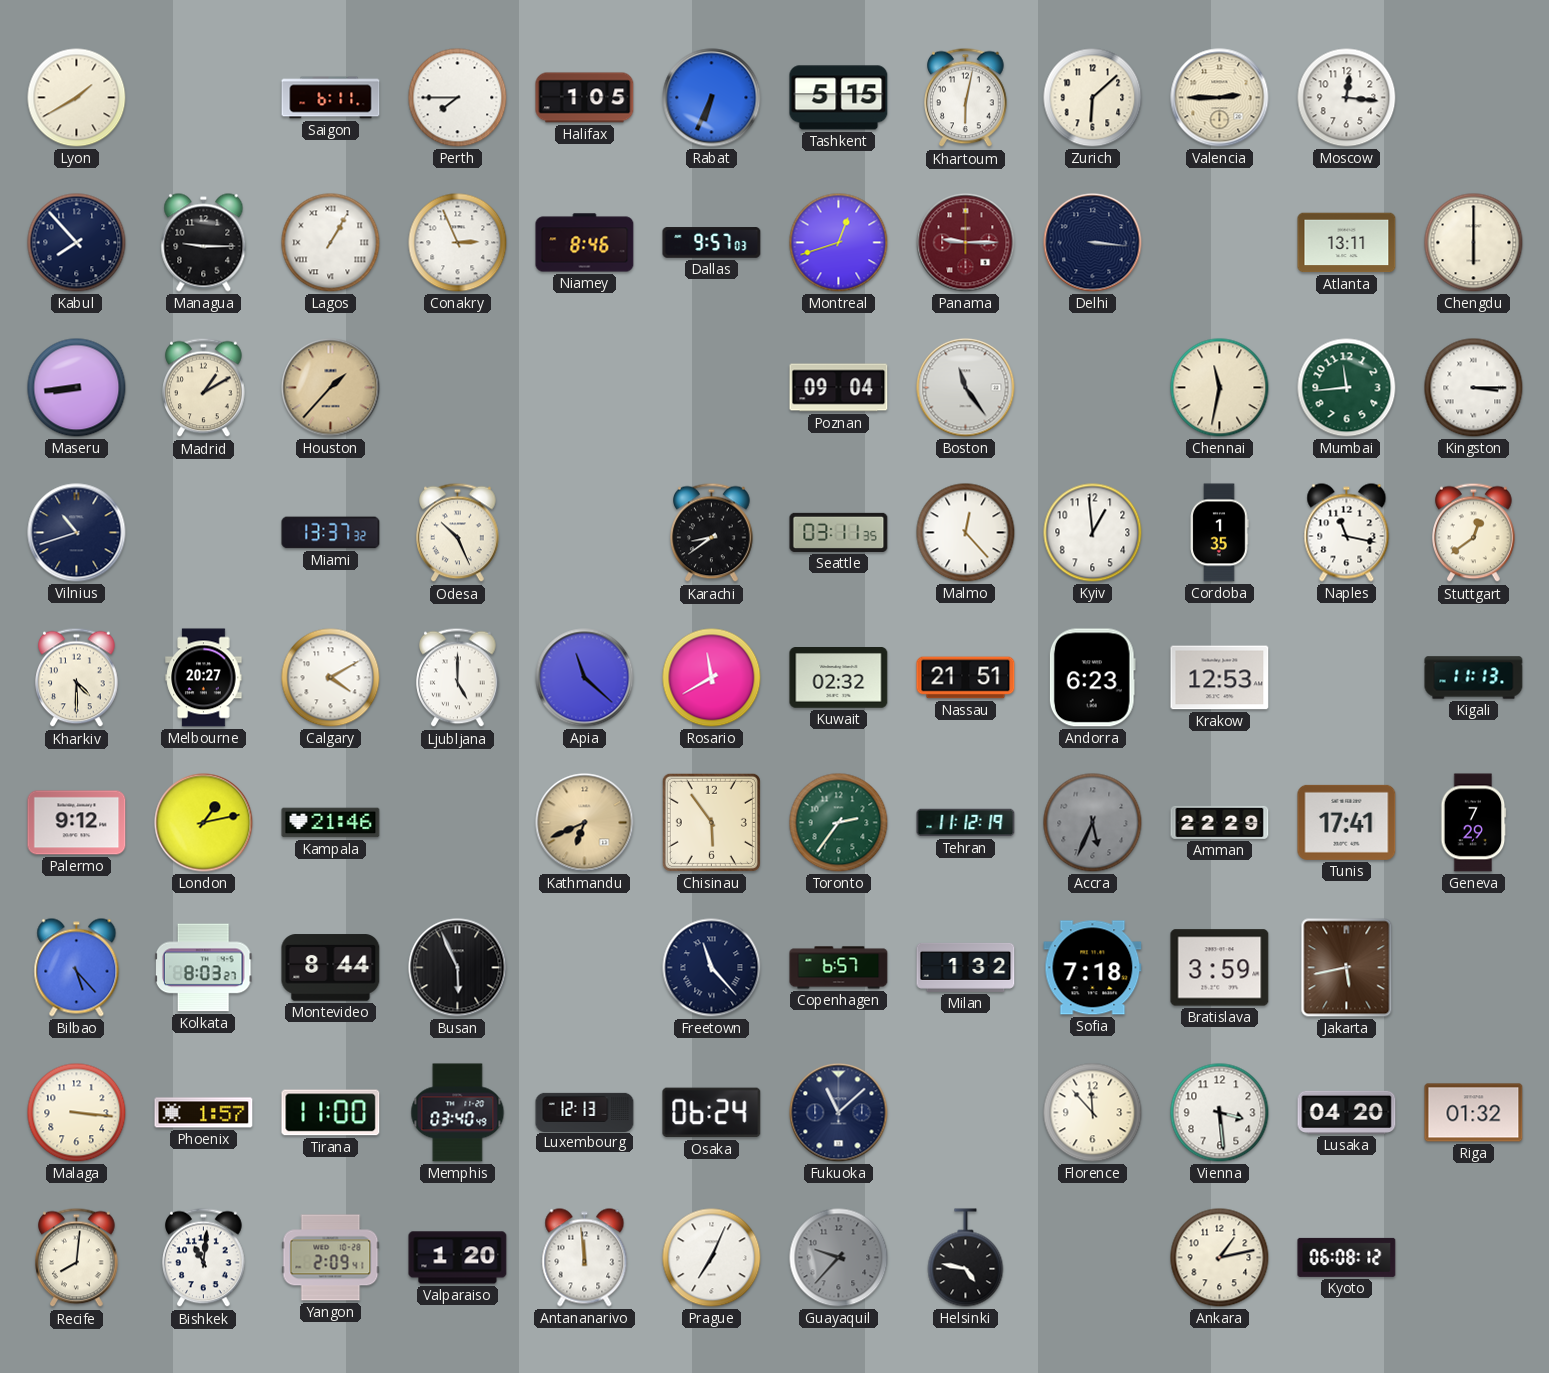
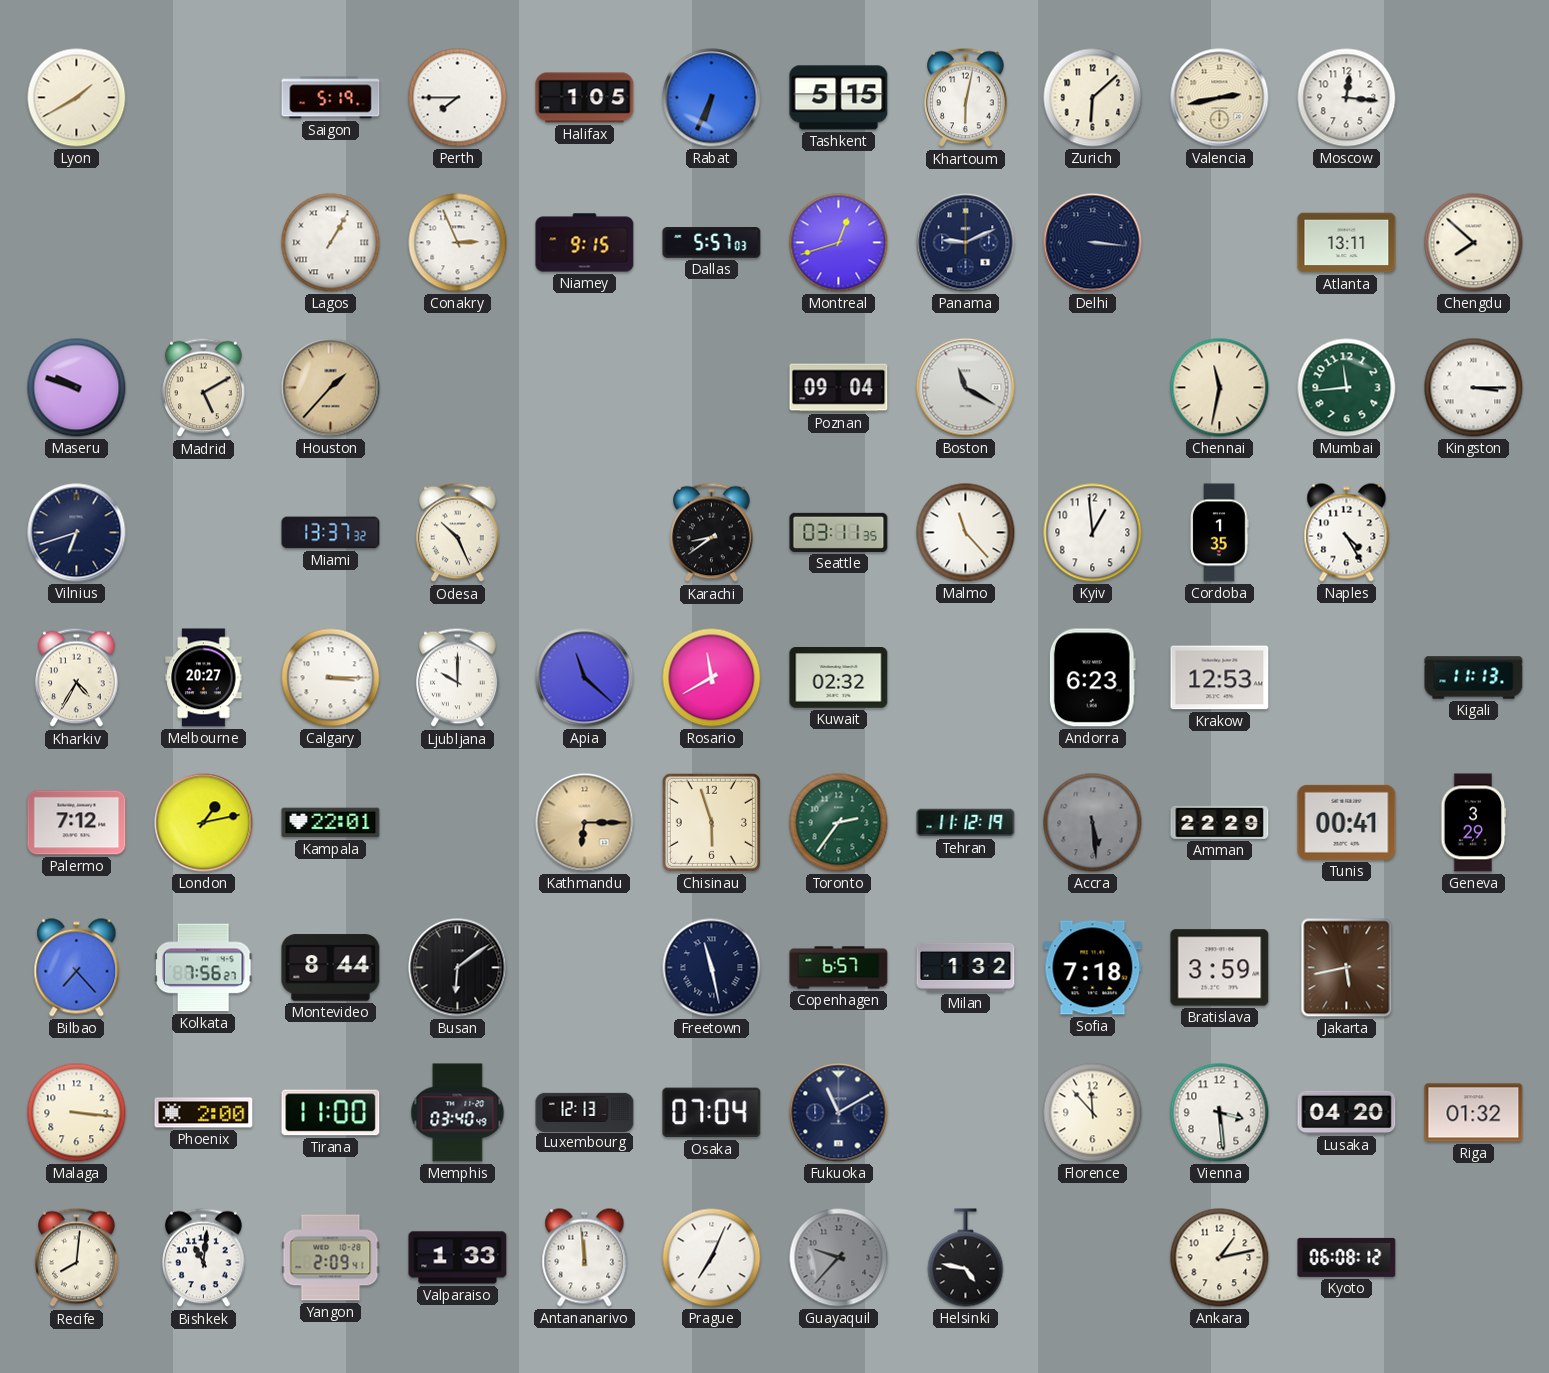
Saigon: 6:11 -> 5:19 (331, 98)
Valencia: 2:45 -> 2:43 (1220, 98)
Kabul: 7:53 -> none (77, 243)
Managua: 9:15 -> none (204, 243)
Niamey: 8:46 -> 9:15 (585, 243)
Dallas: 9:57 -> 5:57 (712, 243)
Panama: 9:15 -> 9:11 (966, 243)
Panama dial: burgundy -> navy (966, 243)
Chengdu: 6:00 -> 7:52 (1474, 243)
Maseru: 8:44 -> 9:48 (77, 388)
Madrid: 1:10 -> 5:10 (204, 388)
Boston: 11:24 -> 11:20 (966, 388)
Vilnius: 10:42 -> 6:42 (77, 533)
Malmo: 12:23 -> 11:23 (966, 533)
Naples: 11:17 -> 4:25 (1347, 533)
Stuttgart: 12:39 -> none (1474, 533)
Kharkiv: 4:30 -> 4:35 (77, 678)
Calgary: 4:10 -> 3:15 (331, 678)
Ljubljana: 5:00 -> 10:00 (458, 678)
Nassau: 21:51 -> none (966, 678)
Palermo: 9:12 -> 7:12 (77, 823)
Kampala: 21:46 -> 22:01 (331, 823)
Kathmandu: 6:41 -> 6:15 (585, 823)
Chisinau: 5:54 -> 5:57 (711, 822)
Accra: 5:34 -> 5:29 (1093, 823)
Tunis: 17:41 -> 00:41 (1347, 822)
Geneva: 7:29 -> 3:29 (1474, 823)
Bilbao: 5:23 -> 7:23 (77, 968)
Kolkata: 8:03 -> 7:56 (204, 968)
Busan: 5:56 -> 6:09 (458, 968)
Freetown: 11:23 -> 11:28 (712, 968)
Phoenix: 1:57 -> 2:00 (204, 1113)
Osaka: 06:24 -> 07:04 (712, 1113)
Fukuoka: 11:08 -> 11:10 (839, 1113)
Valparaiso: 1:20 -> 1:33 (458, 1258)
